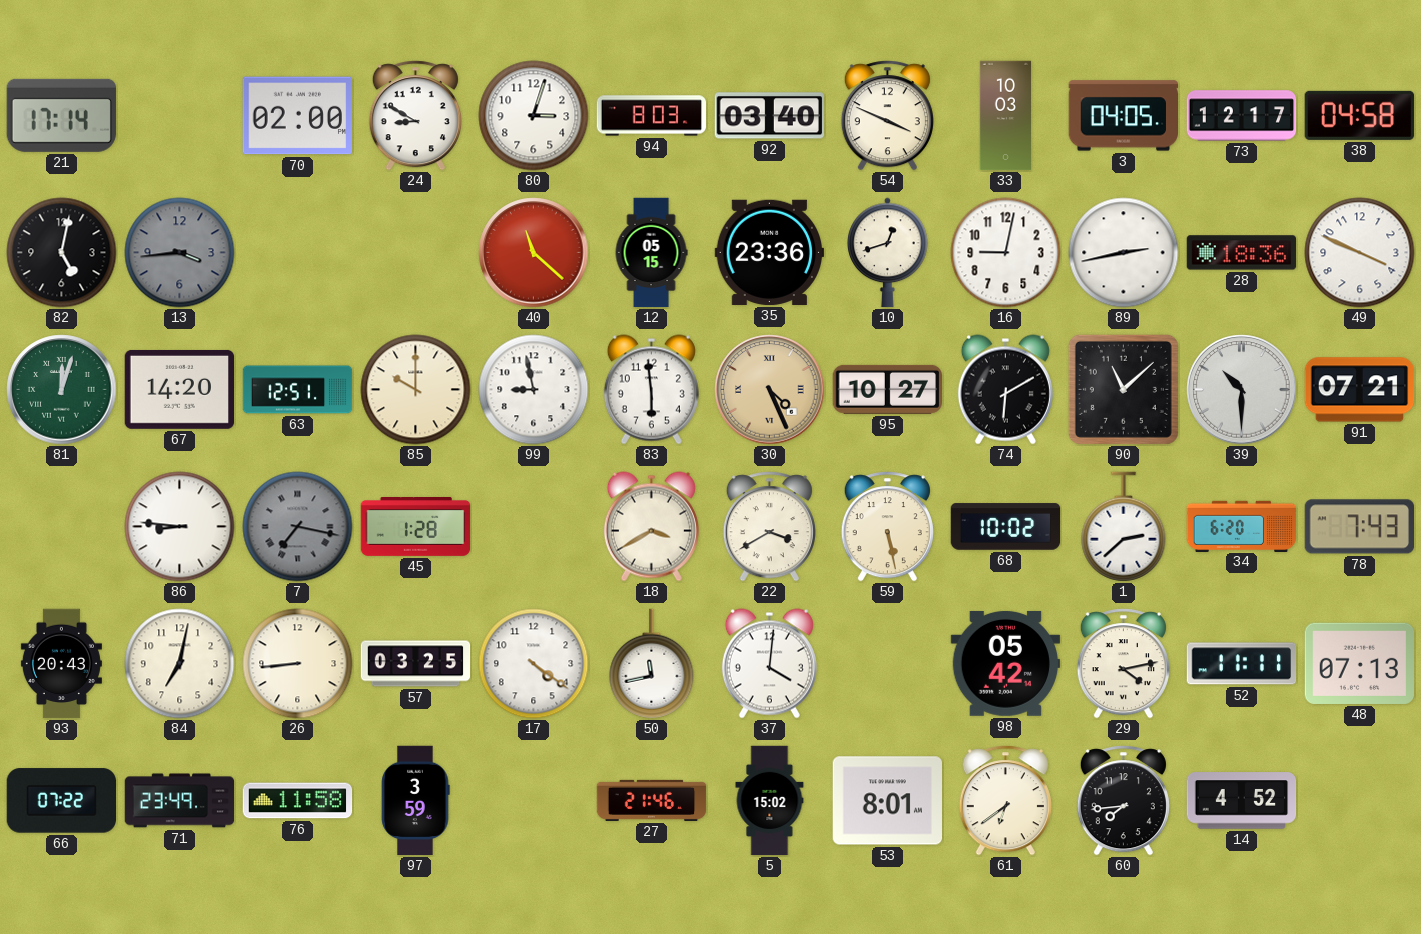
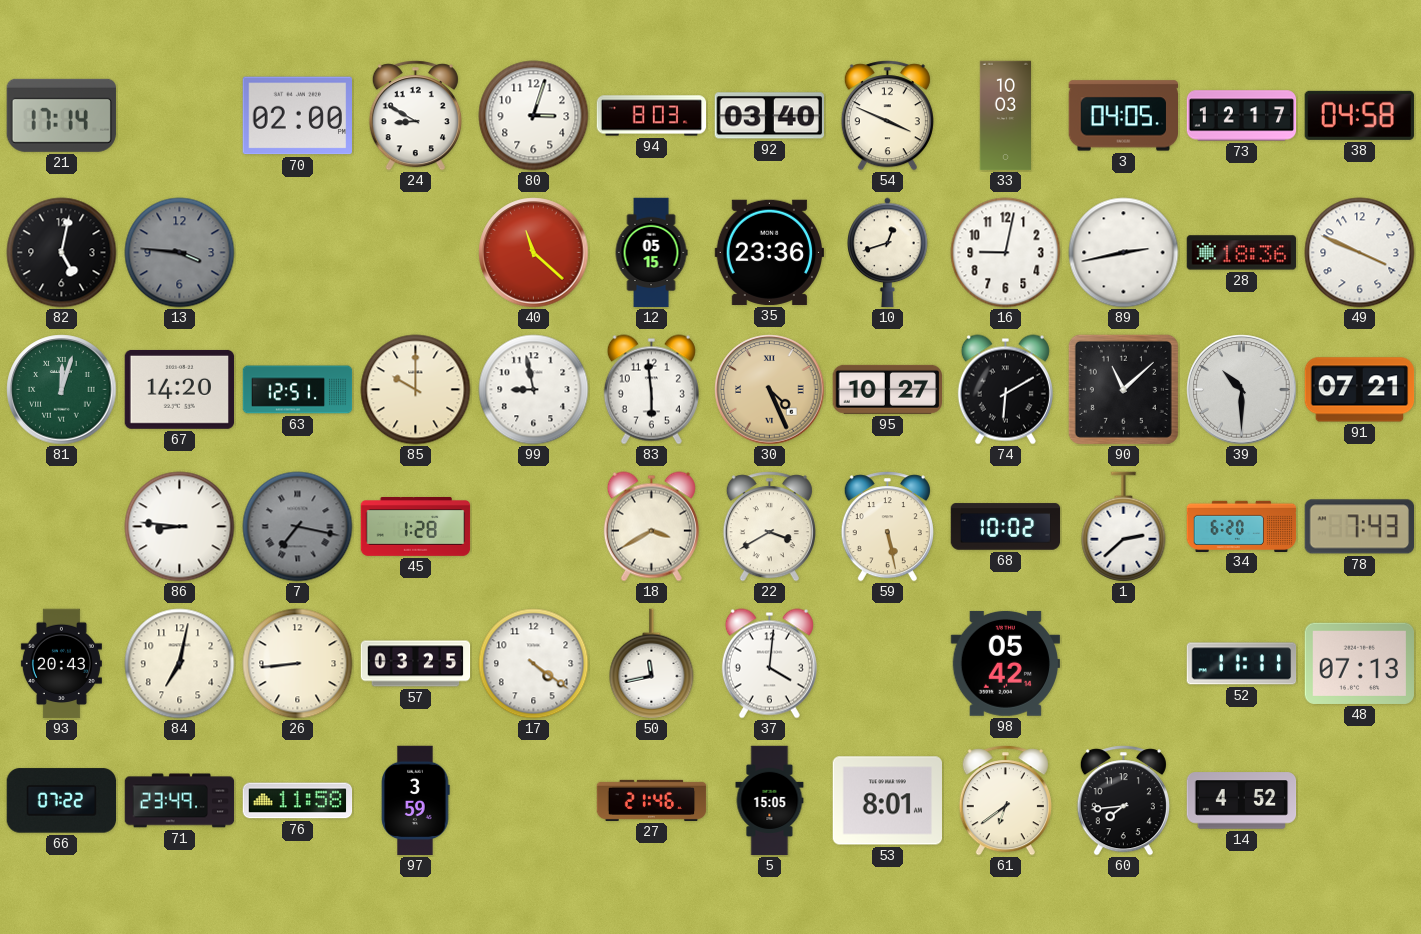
13: 3:44 -> 3:46 (180, 253)
29: 4:13 -> none (1123, 664)
5: 15:02 -> 15:05 (770, 801)
